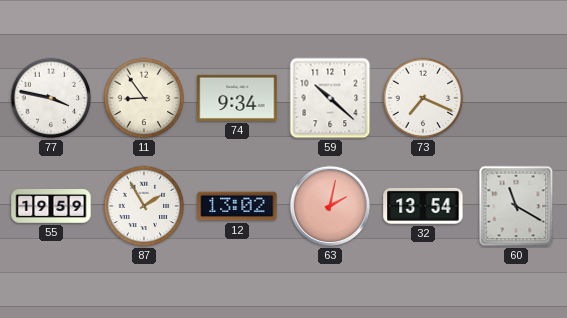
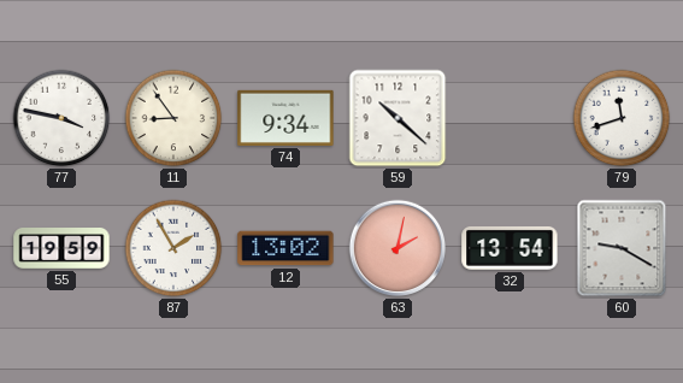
73: 7:19 -> none (423, 98)
79: none -> 11:42 (622, 118)
60: 11:20 -> 9:20 (622, 248)
